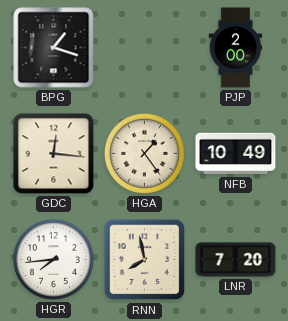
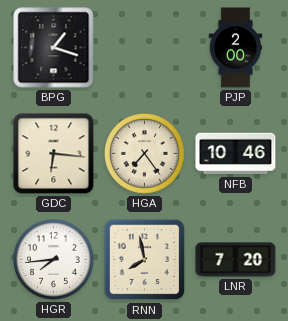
GDC: 12:16 -> 6:16 (54, 154)
HGA: 1:24 -> 7:24 (144, 153)
NFB: 10:49 -> 10:46 (236, 154)
